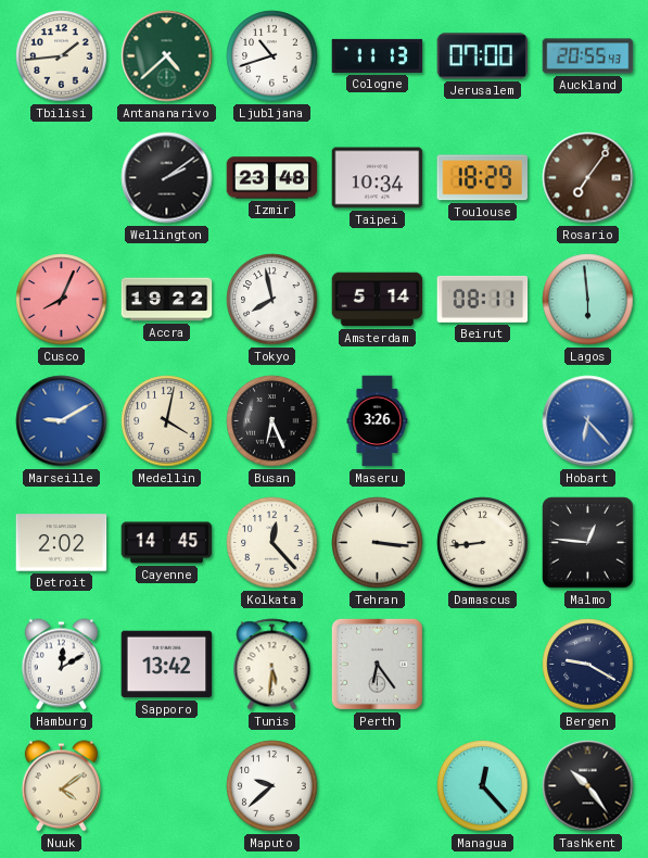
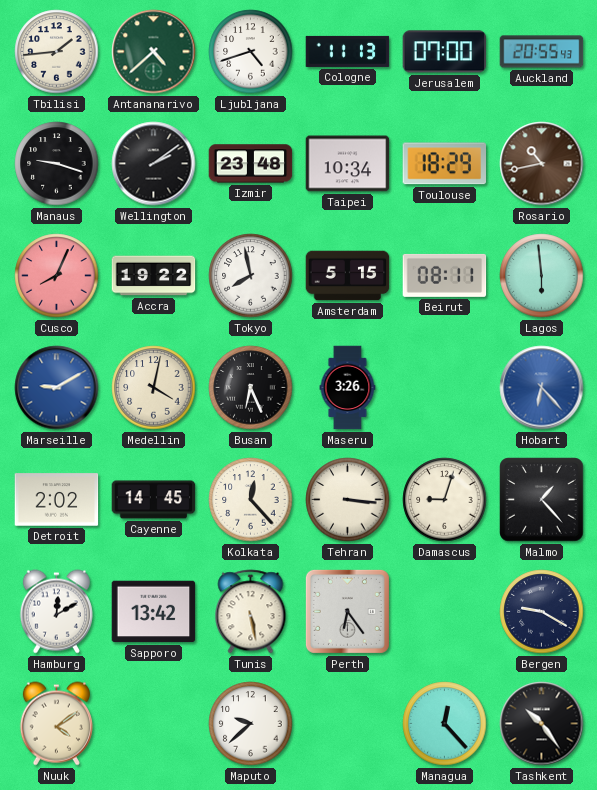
Ljubljana: 10:42 -> 4:42 (251, 52)
Manaus: none -> 9:18 (57, 164)
Rosario: 7:06 -> 10:43 (542, 164)
Amsterdam: 5:14 -> 5:15 (348, 276)
Damascus: 8:44 -> 9:03 (445, 500)
Malmo: 12:46 -> 1:23 (542, 500)
Tunis: 5:31 -> 5:28 (251, 612)
